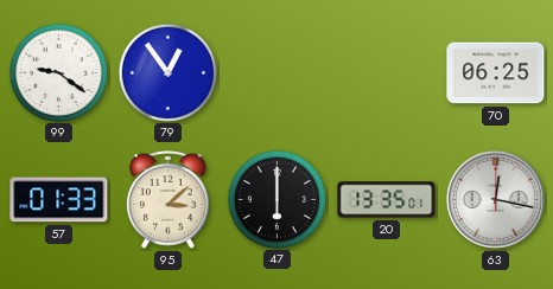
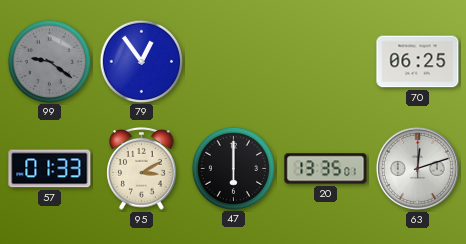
99 dial: white -> grey (49, 61)
95: 3:08 -> 3:10 (142, 169)
63: 12:17 -> 12:12 (417, 168)
